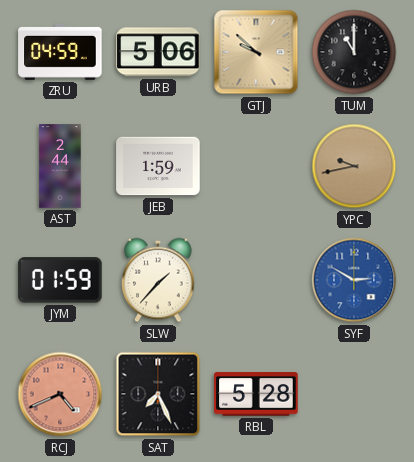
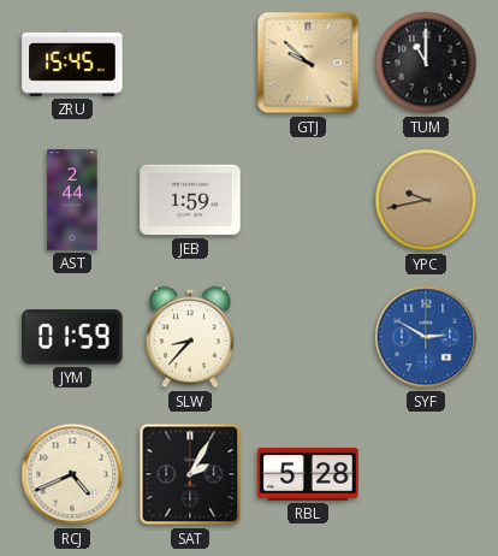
ZRU: 04:59 -> 15:45 (72, 63)
URB: 5:06 -> none (158, 52)
SLW: 1:37 -> 8:37 (190, 337)
RCJ dial: salmon -> cream (72, 474)
SAT: 7:26 -> 2:05 (190, 474)
